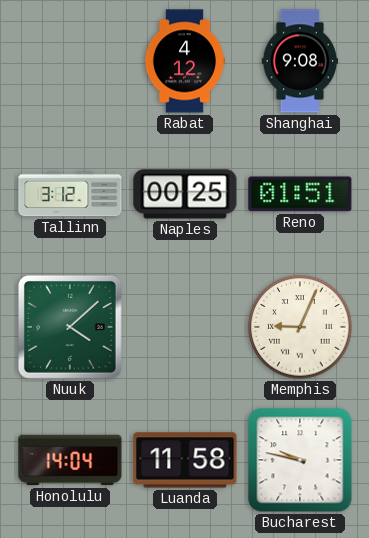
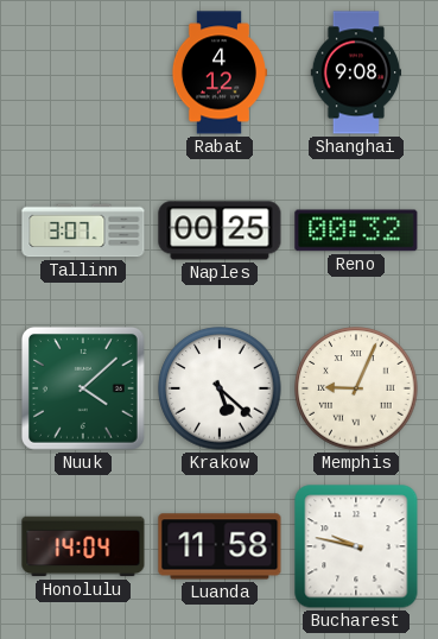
Tallinn: 3:12 -> 3:07 (83, 230)
Reno: 01:51 -> 00:32 (356, 230)
Krakow: none -> 5:22 (220, 388)
